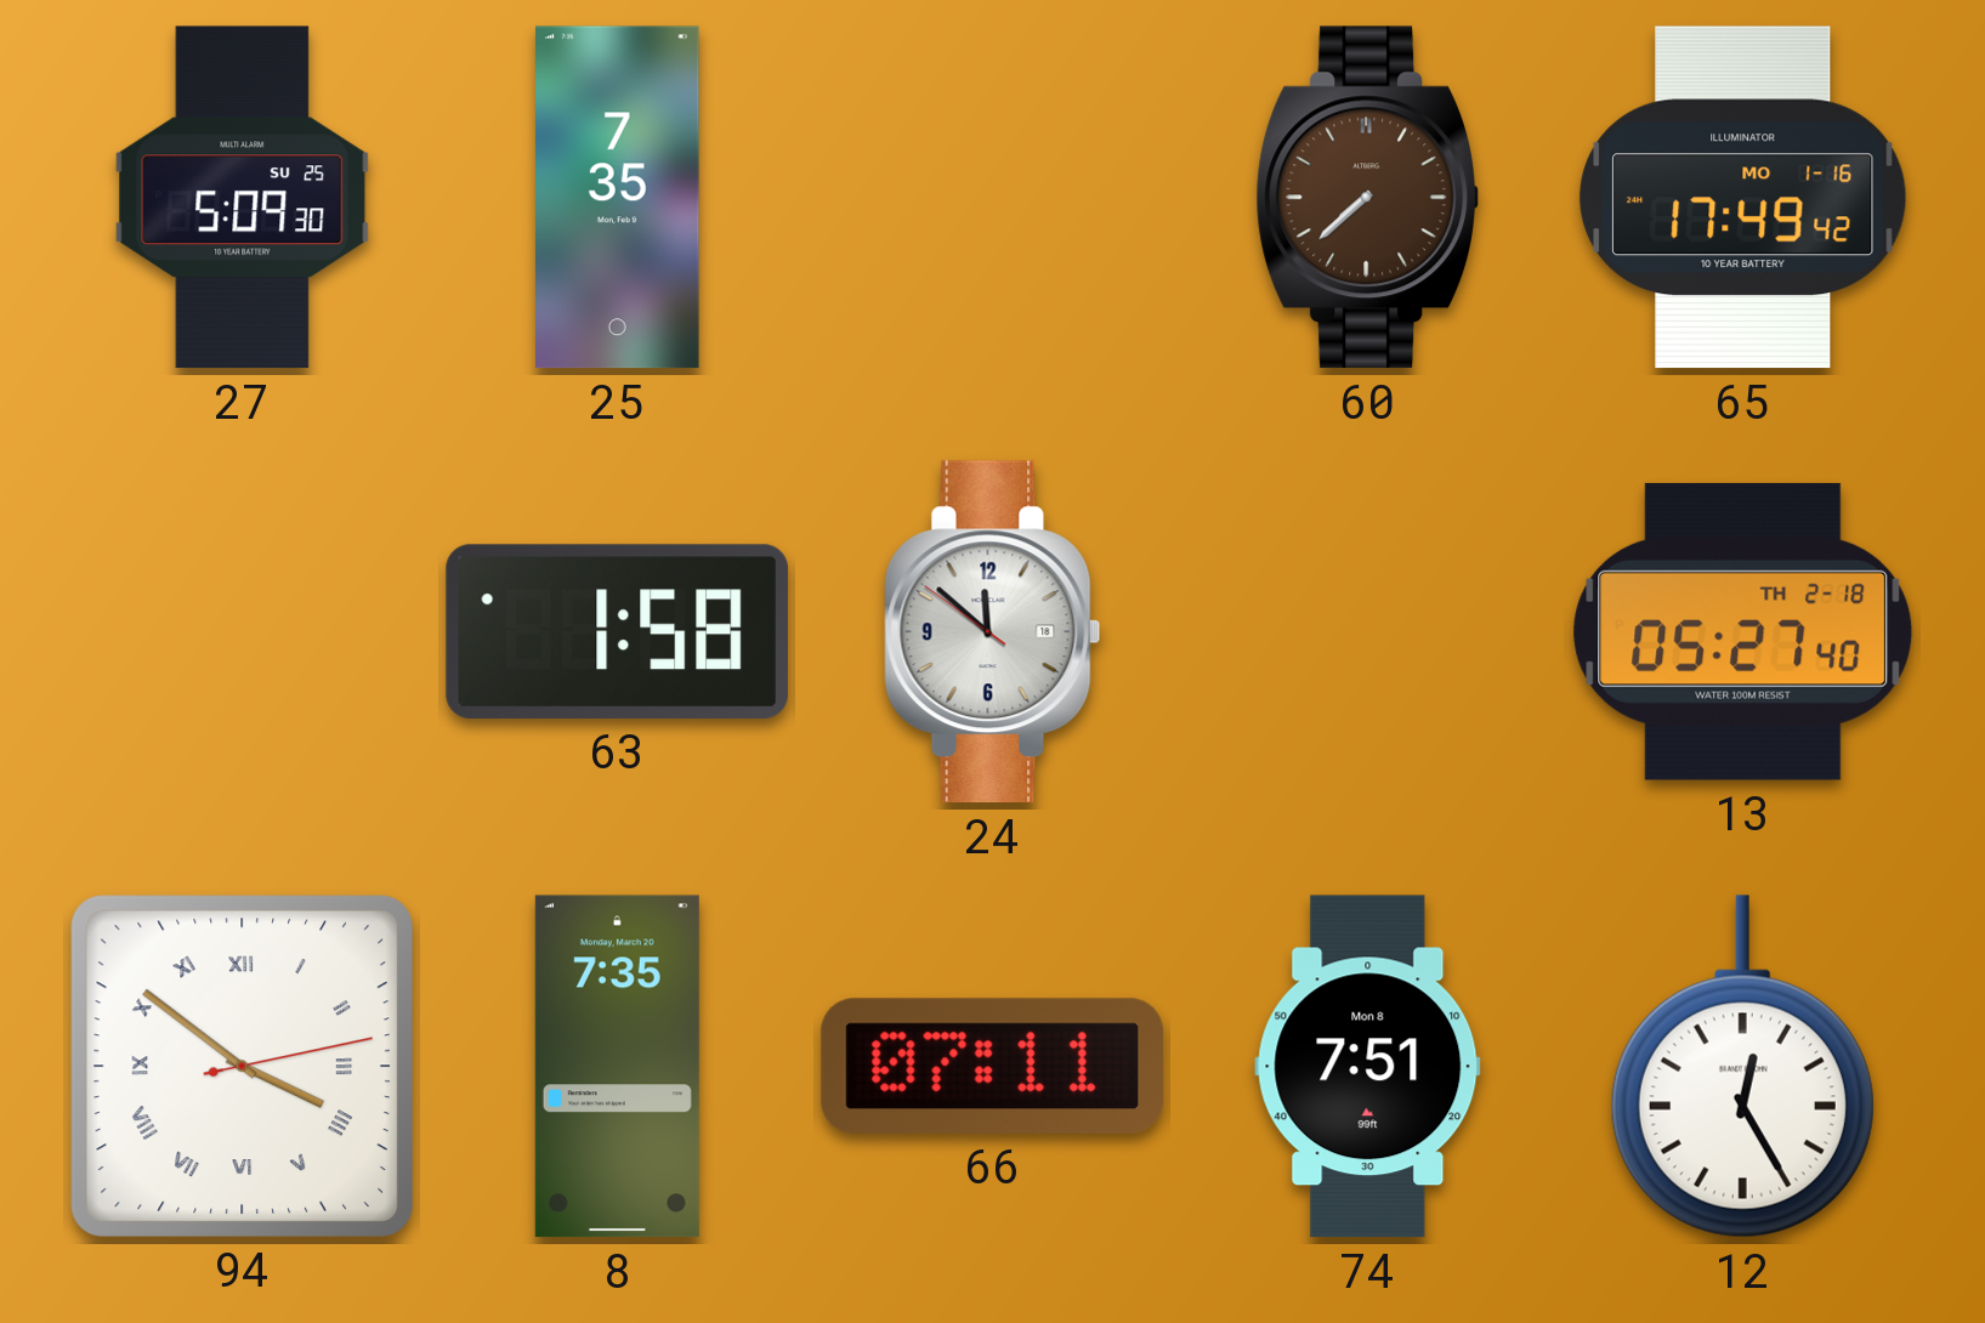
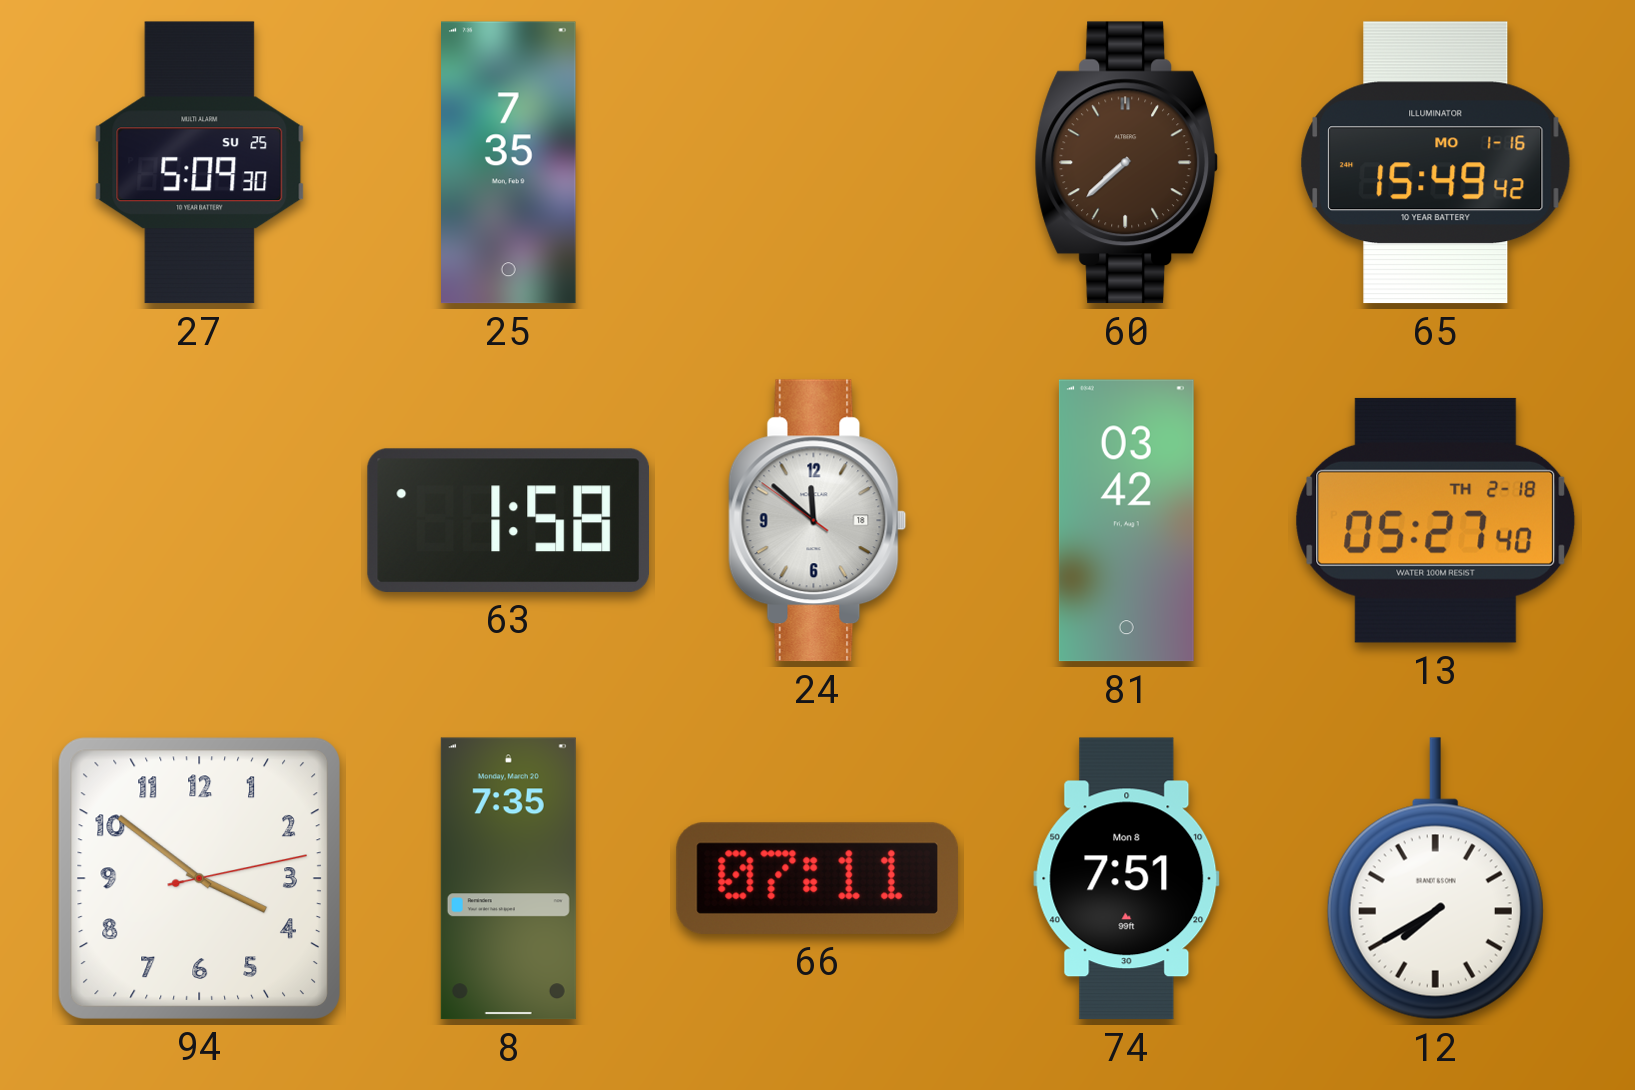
65: 17:49 -> 15:49 (1436, 163)
81: none -> 03:42 (1126, 521)
94 numerals: Roman -> Arabic (199, 878)
12: 12:25 -> 7:40 (1435, 879)
